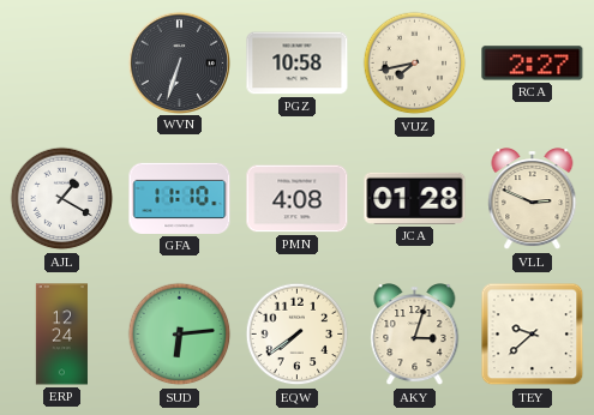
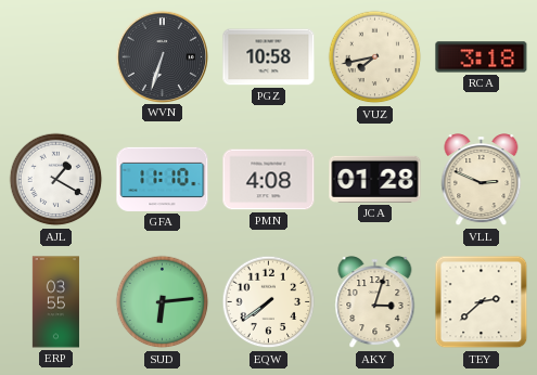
RCA: 2:27 -> 3:18 (482, 57)
ERP: 12:24 -> 03:55 (55, 302)
TEY: 9:38 -> 2:38 (482, 302)
